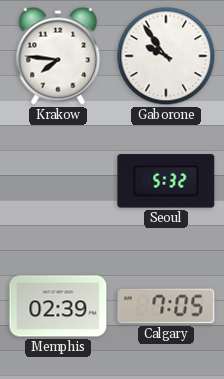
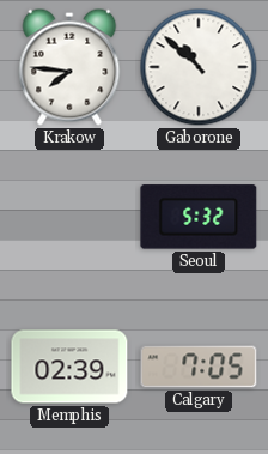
Gaborone: 9:54 -> 10:52 (199, 67)
